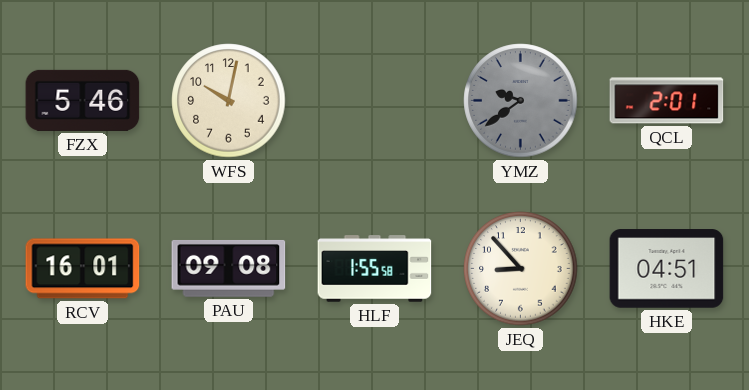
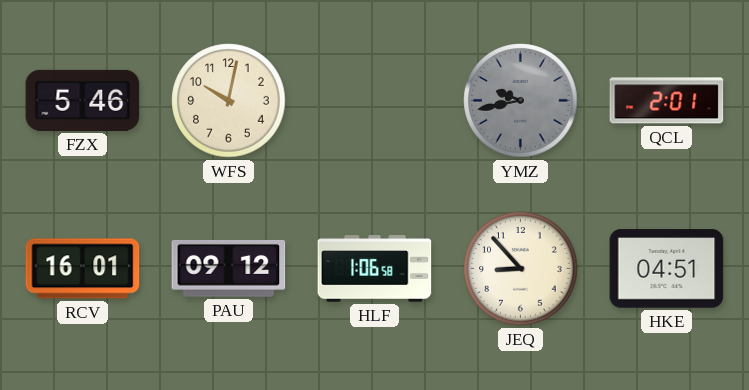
YMZ: 9:39 -> 9:43 (521, 101)
PAU: 09:08 -> 09:12 (229, 268)
HLF: 1:55 -> 1:06 (375, 269)
